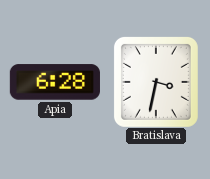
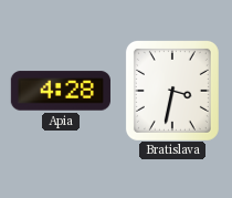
Apia: 6:28 -> 4:28 (61, 91)
